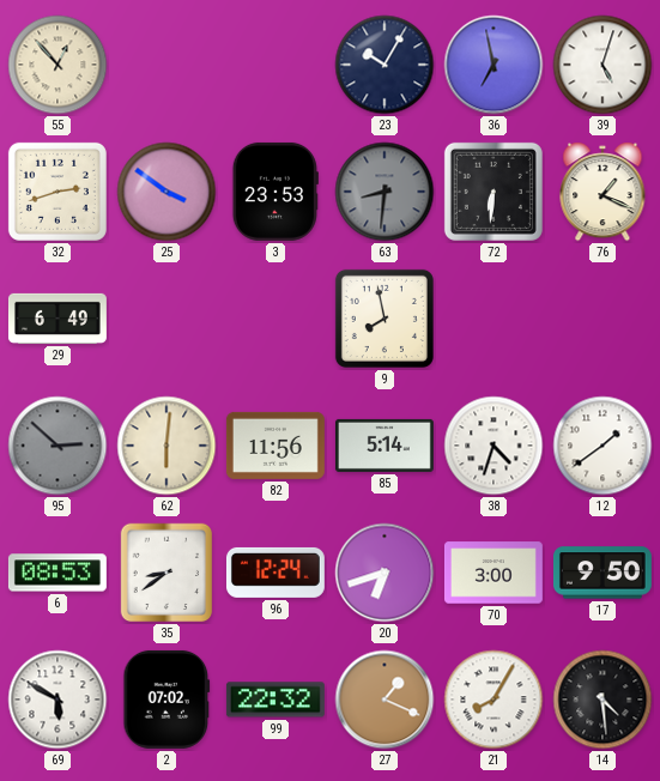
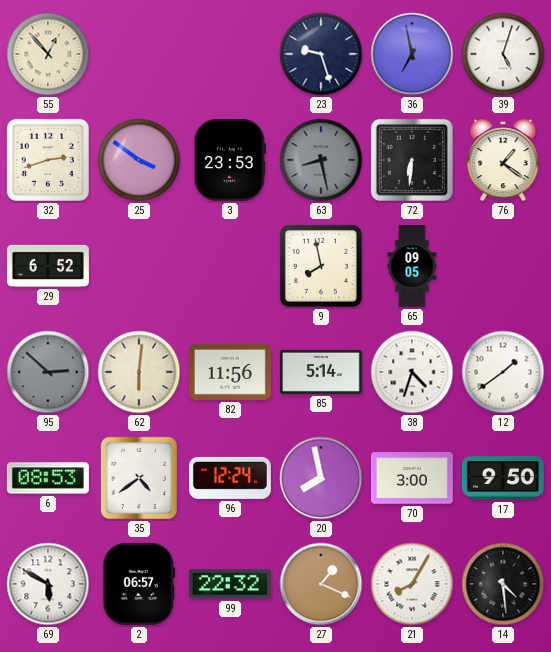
23: 10:05 -> 9:27 (321, 54)
63: 8:31 -> 8:28 (321, 160)
76: 1:19 -> 1:21 (503, 160)
29: 6:49 -> 6:52 (48, 266)
65: none -> 09:05 (412, 267)
35: 8:39 -> 4:39 (139, 478)
20: 6:42 -> 7:58 (321, 478)
2: 07:02 -> 06:57 (139, 584)
